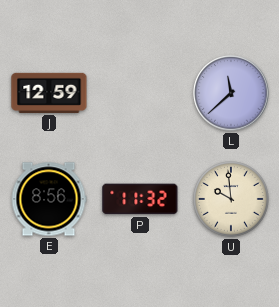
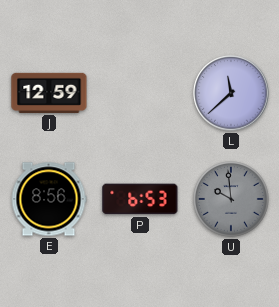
P: 11:32 -> 6:53 (140, 199)
U dial: cream -> grey (232, 200)
